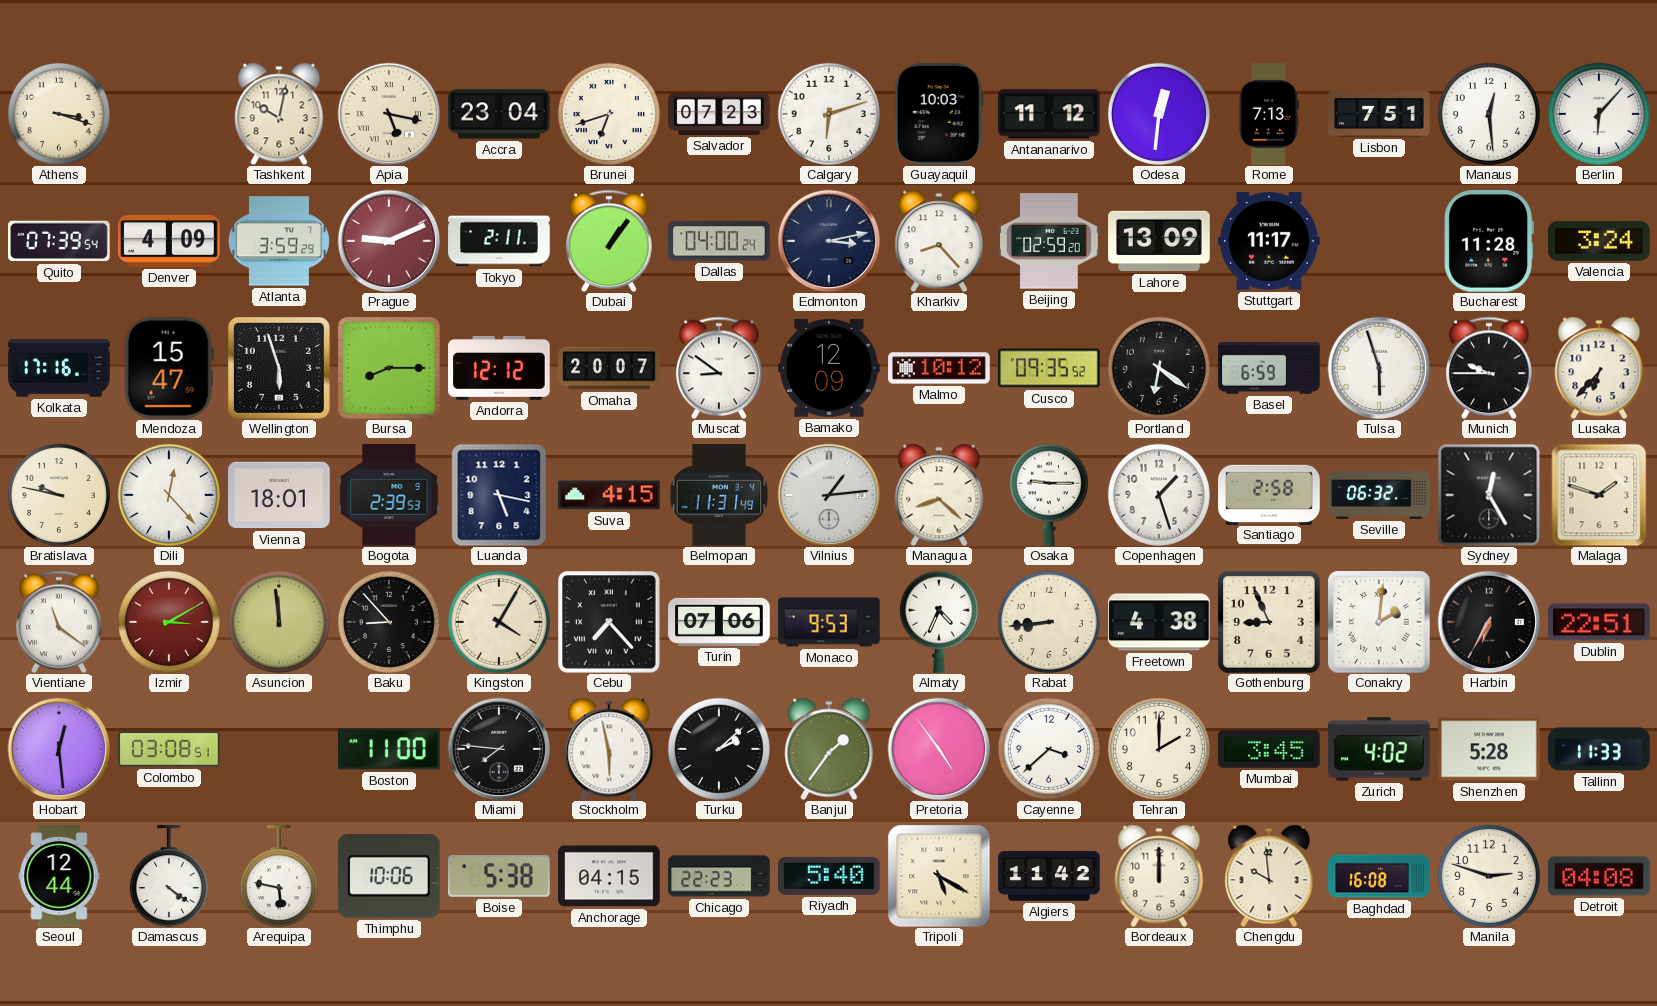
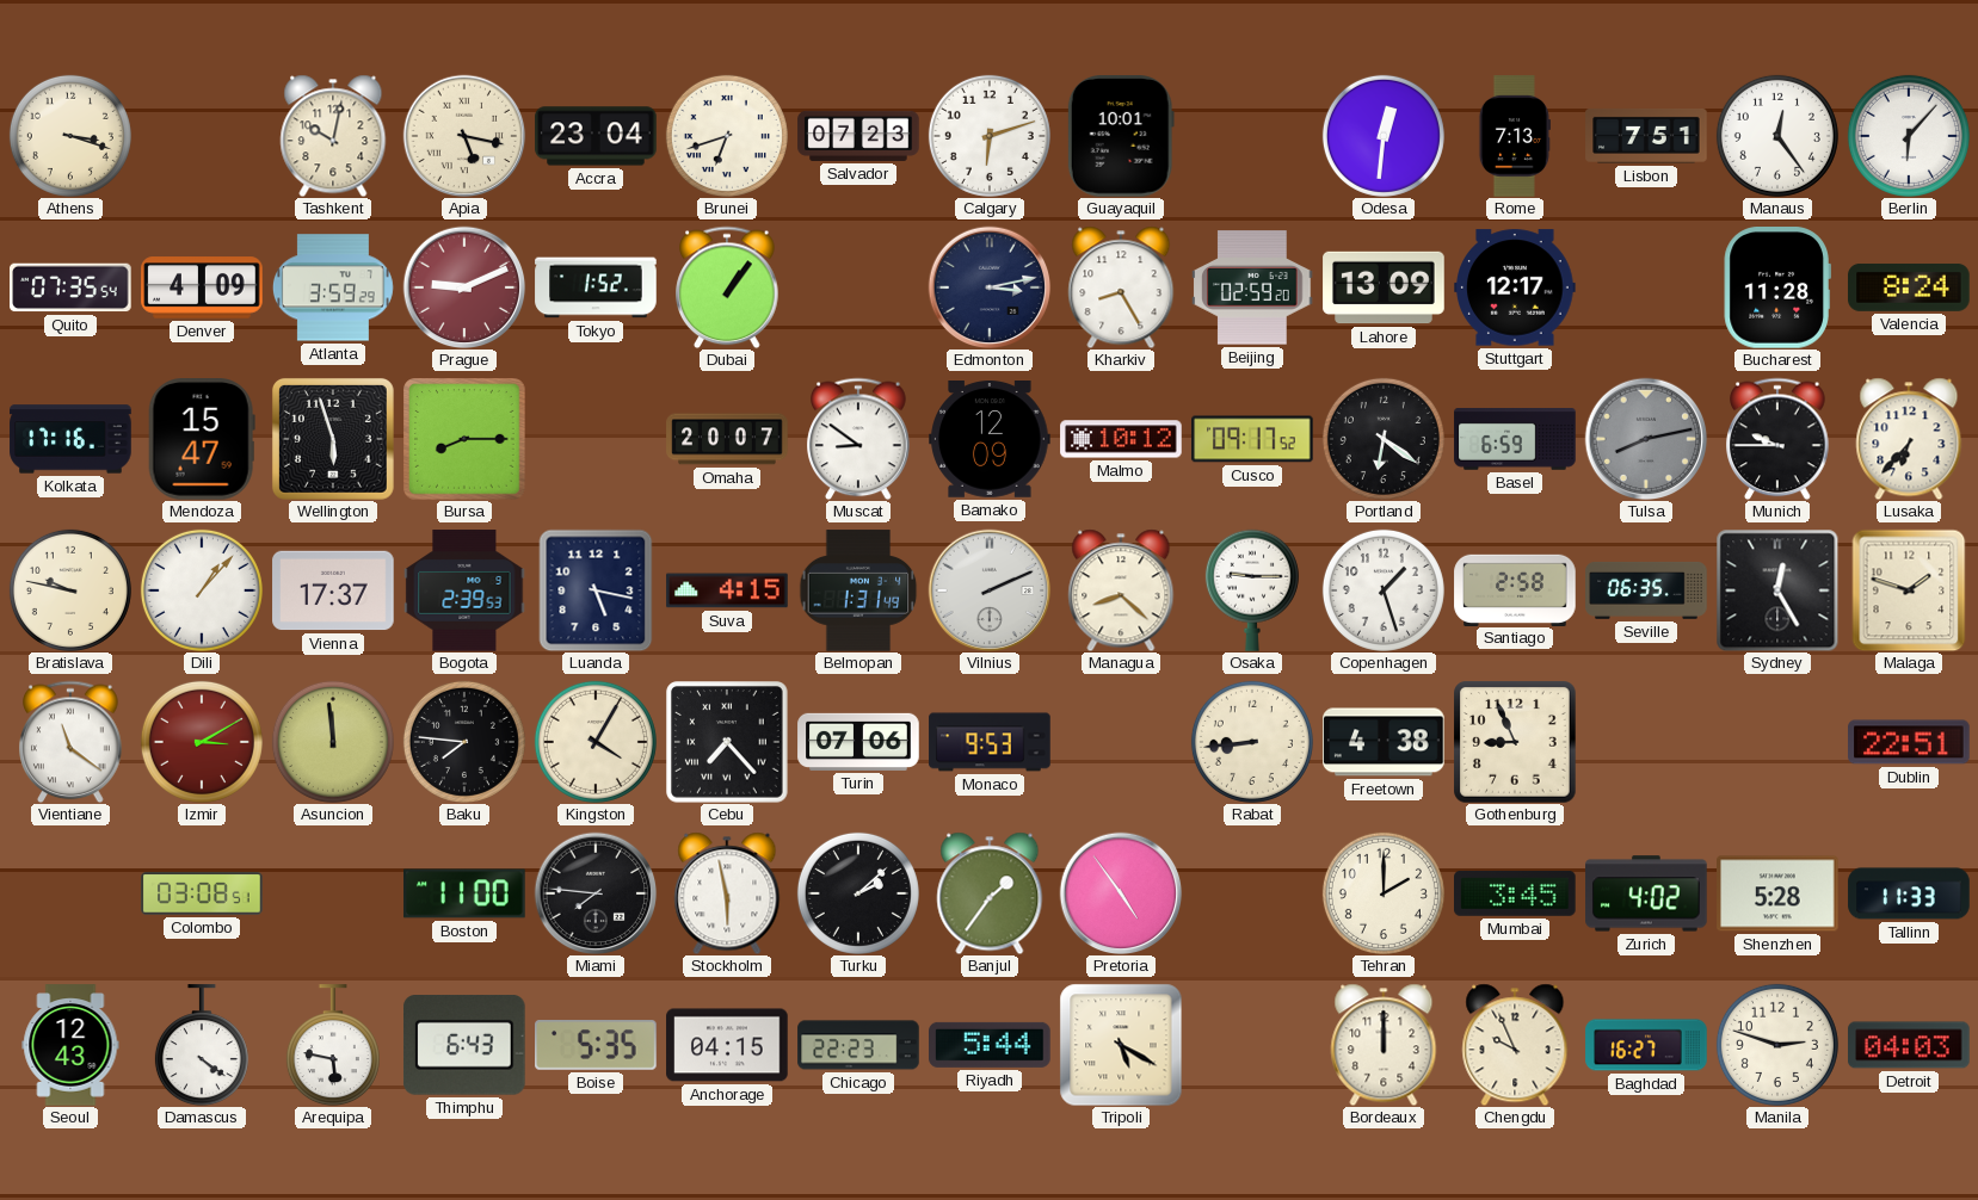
Guayaquil: 10:03 -> 10:01 (1121, 136)
Antananarivo: 11:12 -> none (1049, 114)
Manaus: 12:29 -> 12:24 (1777, 136)
Quito: 07:39 -> 07:35 (70, 287)
Tokyo: 2:11 -> 1:52 (596, 287)
Dallas: 04:00 -> none (719, 241)
Kharkiv: 8:23 -> 8:25 (1121, 287)
Stuttgart: 11:17 -> 12:17 (1515, 287)
Valencia: 3:24 -> 8:24 (1909, 287)
Andorra: 12:12 -> none (499, 368)
Cusco: 09:35 -> 09:17 (1252, 439)
Tulsa: 5:57 -> 8:13 (1646, 439)
Tulsa dial: white -> grey (1646, 439)
Dili: 12:23 -> 1:07 (202, 590)
Vienna: 18:01 -> 17:37 (333, 590)
Belmopan: 11:31 -> 1:31 (858, 590)
Vilnius: 1:14 -> 2:11 (990, 590)
Seville: 06:32 -> 06:35 (1646, 590)
Baku: 8:53 -> 7:46 (464, 742)
Almaty: 4:34 -> none (939, 622)
Conakry: 2:01 -> none (1379, 622)
Harbin: 6:35 -> none (1489, 622)
Hobart: 12:29 -> none (59, 749)
Cayenne: 3:38 -> none (1049, 749)
Seoul: 12:44 -> 12:43 (70, 1045)
Thimphu: 10:06 -> 6:43 (464, 1046)
Boise: 5:38 -> 5:35 (596, 1046)
Riyadh: 5:40 -> 5:44 (990, 1045)
Algiers: 11:42 -> none (1049, 876)
Chengdu: 9:59 -> 9:56 (1515, 1045)
Baghdad: 16:08 -> 16:27 (1646, 1045)
Detroit: 04:08 -> 04:03 (1909, 1045)
